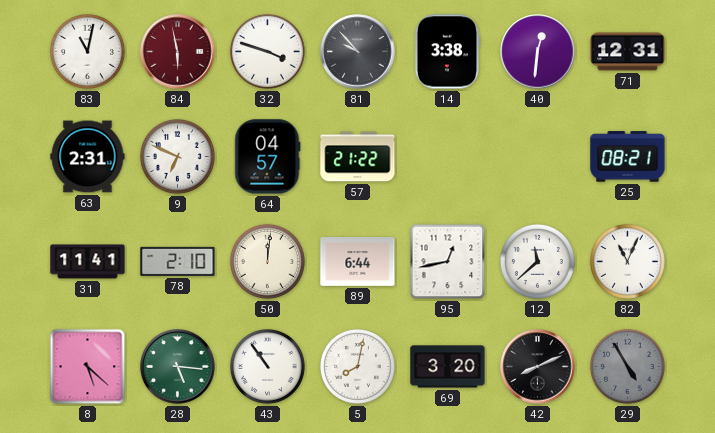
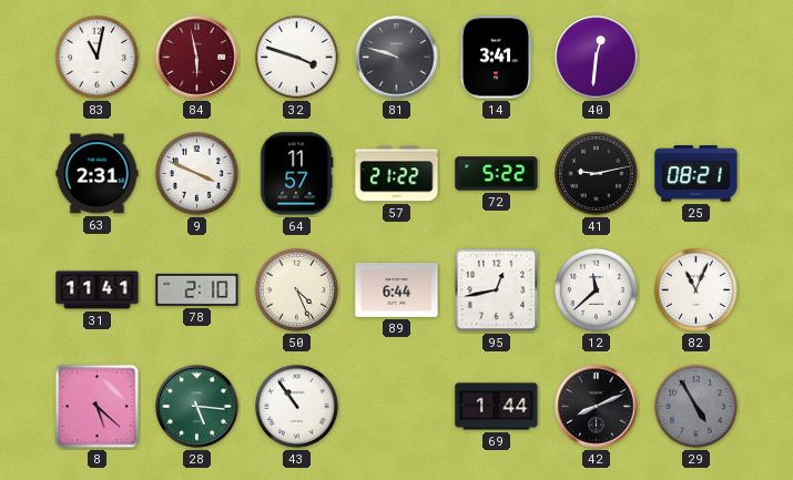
81: 9:53 -> 9:48 (397, 58)
14: 3:38 -> 3:41 (496, 58)
71: 12:31 -> none (628, 52)
9: 6:49 -> 3:49 (196, 173)
64: 04:57 -> 11:57 (297, 174)
72: none -> 5:22 (497, 174)
41: none -> 9:13 (596, 173)
50: 12:01 -> 4:26 (296, 289)
5: 8:02 -> none (357, 366)
69: 3:20 -> 1:44 (497, 407)
